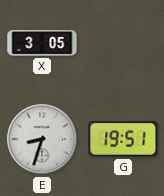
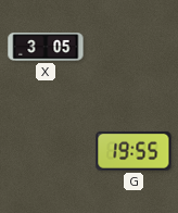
E: 8:33 -> none (42, 139)
G: 19:51 -> 19:55 (133, 151)
